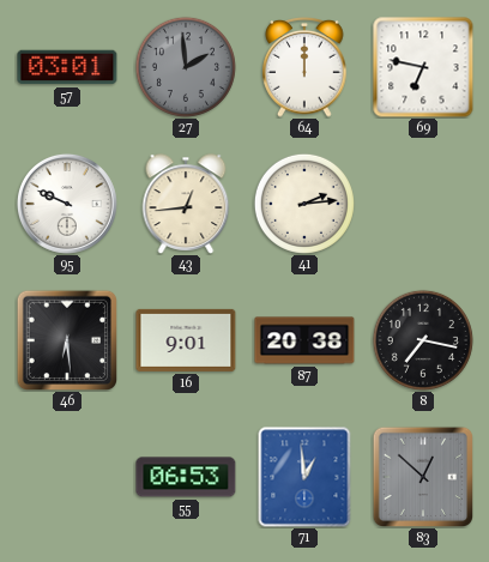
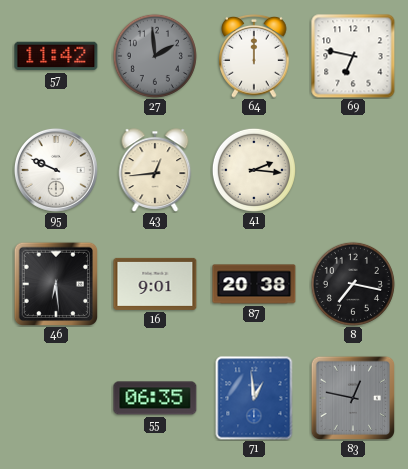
57: 03:01 -> 11:42 (56, 56)
41: 2:14 -> 2:16 (254, 170)
55: 06:53 -> 06:35 (155, 398)
83: 12:52 -> 12:47 (352, 397)
